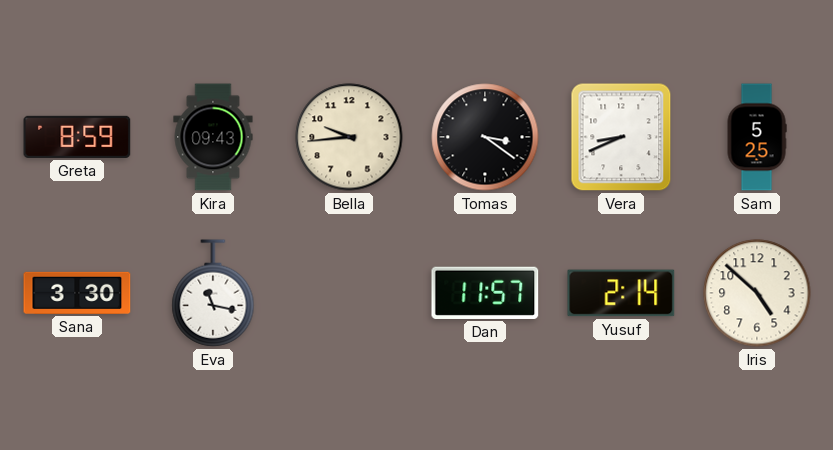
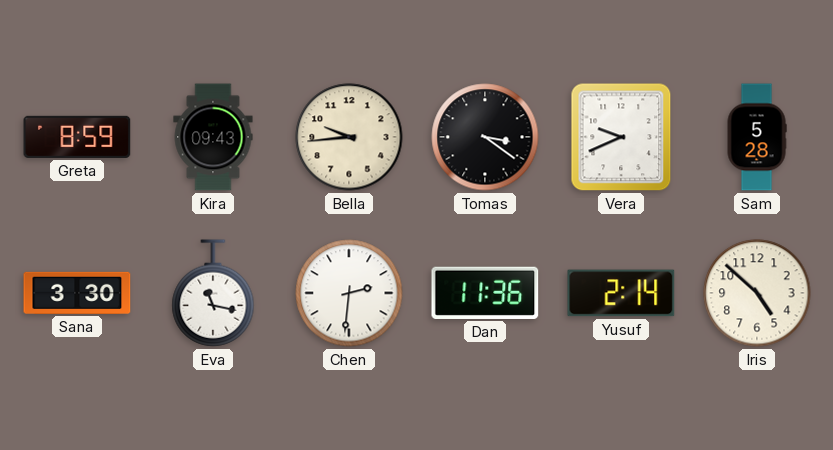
Vera: 8:41 -> 9:41 (621, 137)
Sam: 5:25 -> 5:28 (757, 137)
Chen: none -> 2:31 (349, 293)
Dan: 11:57 -> 11:36 (485, 293)
